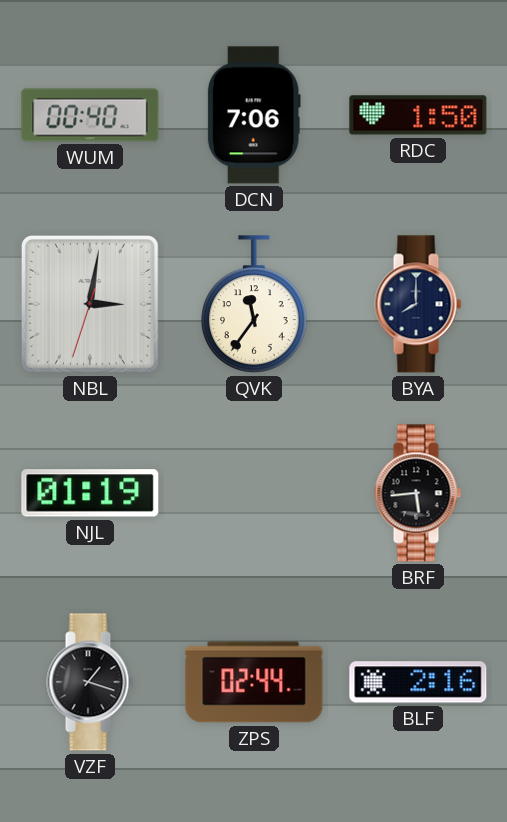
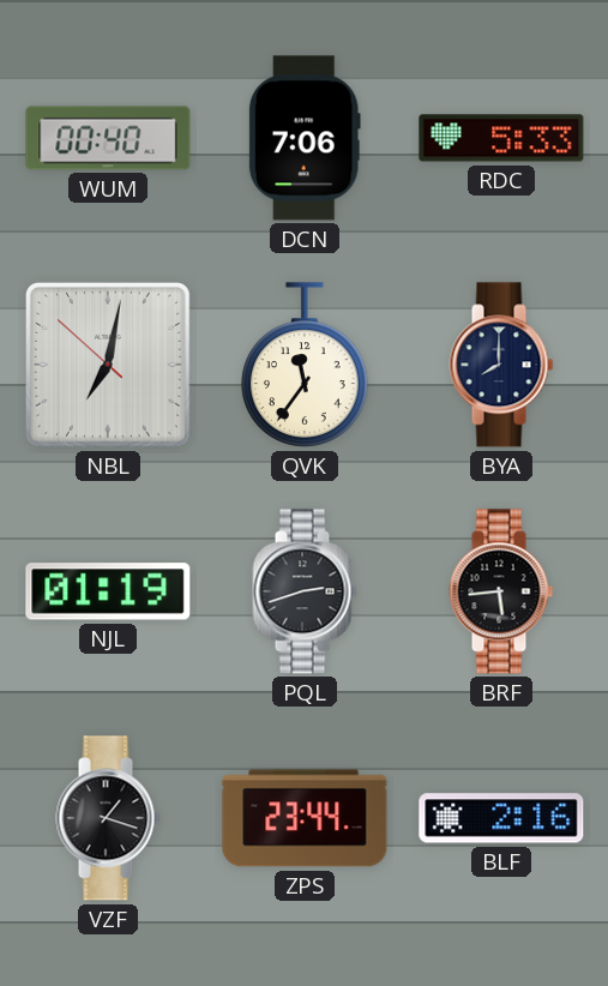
RDC: 1:50 -> 5:33 (501, 138)
NBL: 3:01 -> 7:01 (108, 365)
PQL: none -> 2:42 (305, 591)
ZPS: 02:44 -> 23:44 (305, 818)
